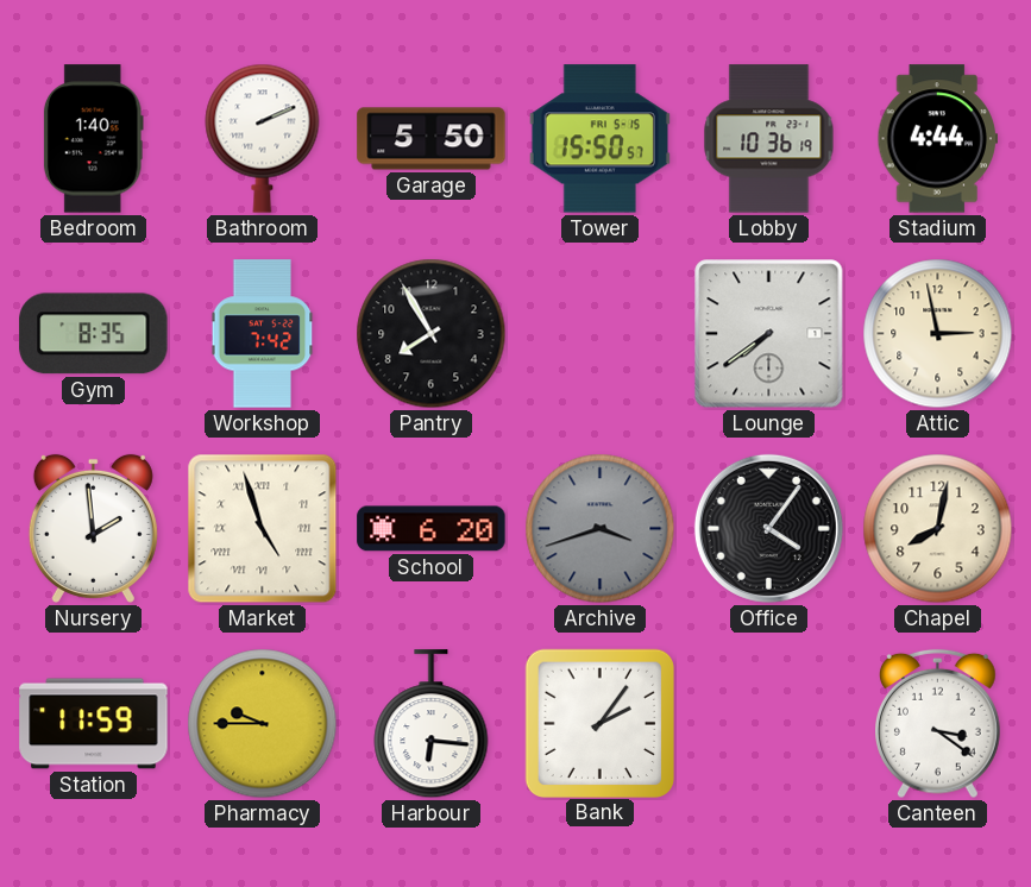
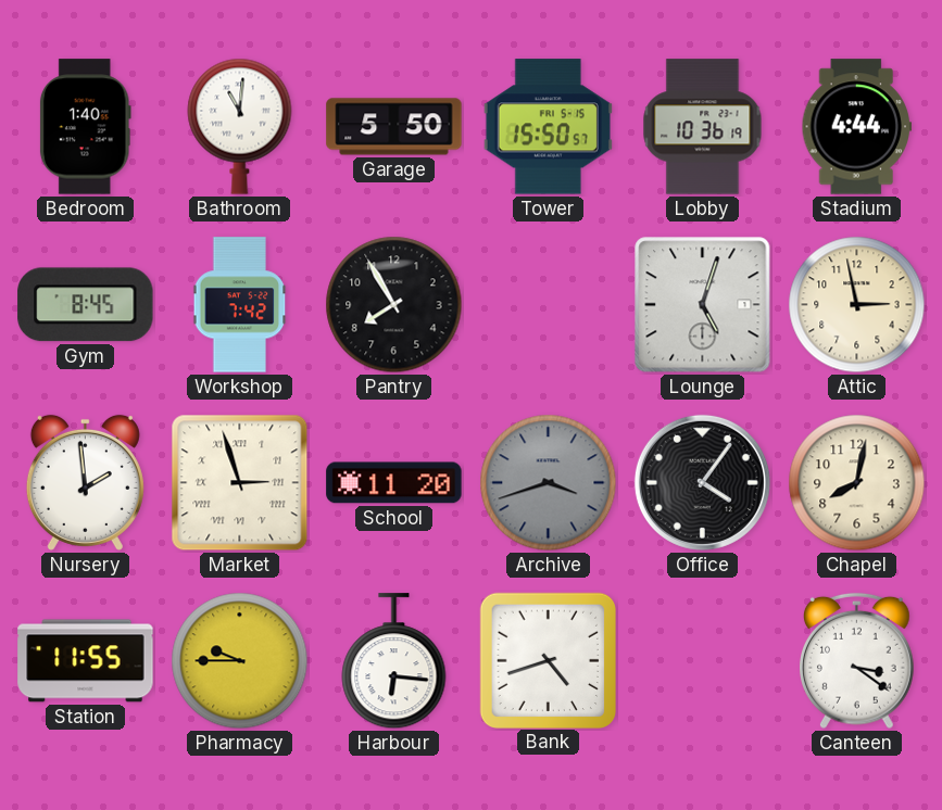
Bathroom: 2:11 -> 11:01 (240, 126)
Gym: 8:35 -> 8:45 (86, 305)
Lounge: 7:39 -> 5:03 (703, 305)
Market: 4:57 -> 2:57 (240, 483)
School: 6:20 -> 11:20 (394, 483)
Station: 11:59 -> 11:55 (86, 661)
Bank: 2:06 -> 4:42 (548, 660)
